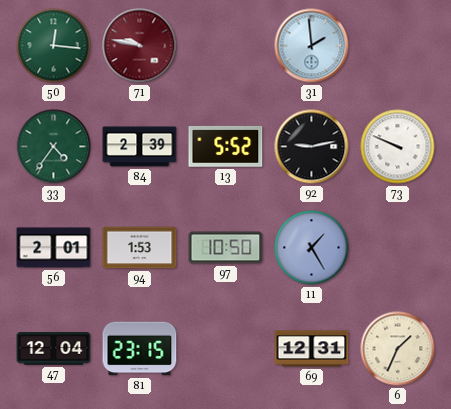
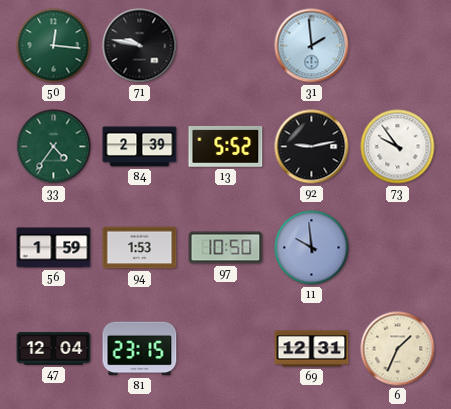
71 dial: burgundy -> black (140, 46)
73: 9:49 -> 9:54 (398, 147)
56: 2:01 -> 1:59 (54, 248)
11: 1:25 -> 9:59 (312, 248)
